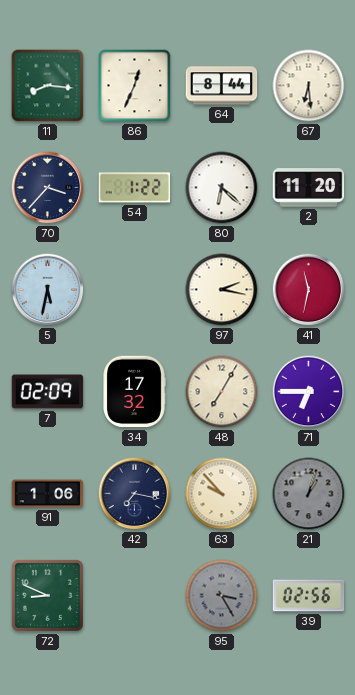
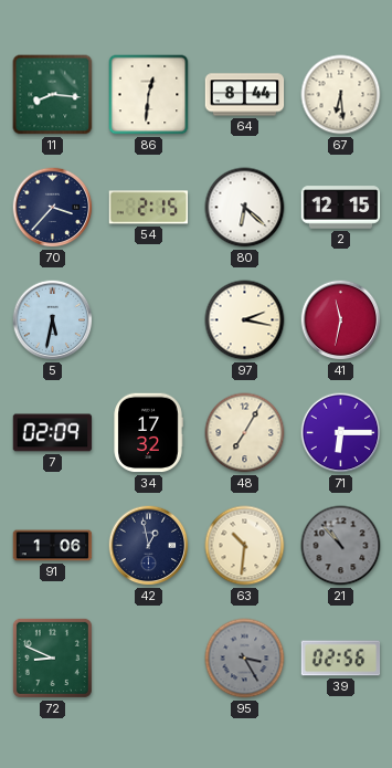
86: 12:34 -> 12:31 (149, 95)
54: 1:22 -> 2:15 (149, 208)
2: 11:20 -> 12:15 (341, 208)
71: 6:45 -> 6:15 (341, 433)
42: 7:17 -> 12:58 (149, 546)
63: 9:53 -> 10:31 (245, 546)
21: 1:03 -> 10:53 (341, 546)
